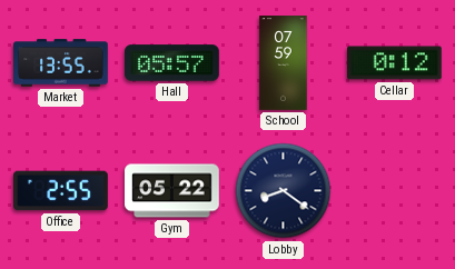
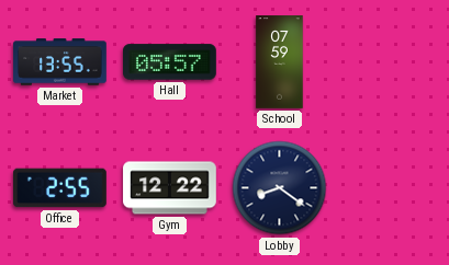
Cellar: 0:12 -> none (395, 63)
Gym: 05:22 -> 12:22 (170, 188)
